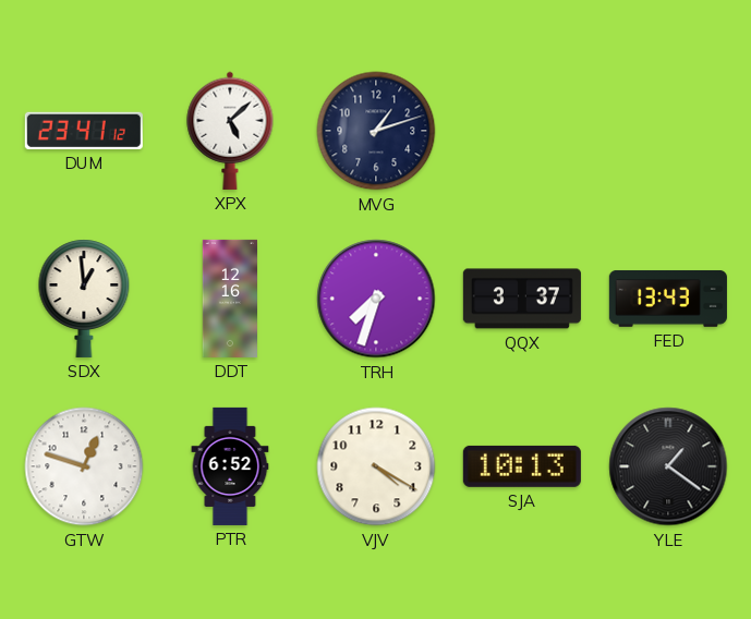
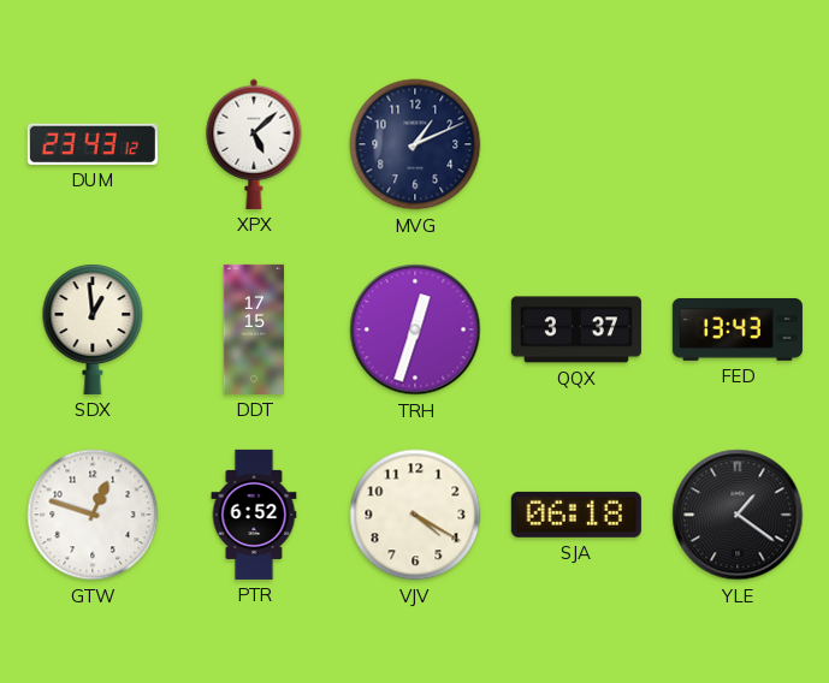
DUM: 23:41 -> 23:43 (93, 144)
MVG: 1:12 -> 1:11 (415, 144)
DDT: 12:16 -> 17:15 (254, 329)
TRH: 7:33 -> 12:33 (415, 329)
SJA: 10:13 -> 06:18 (576, 515)
